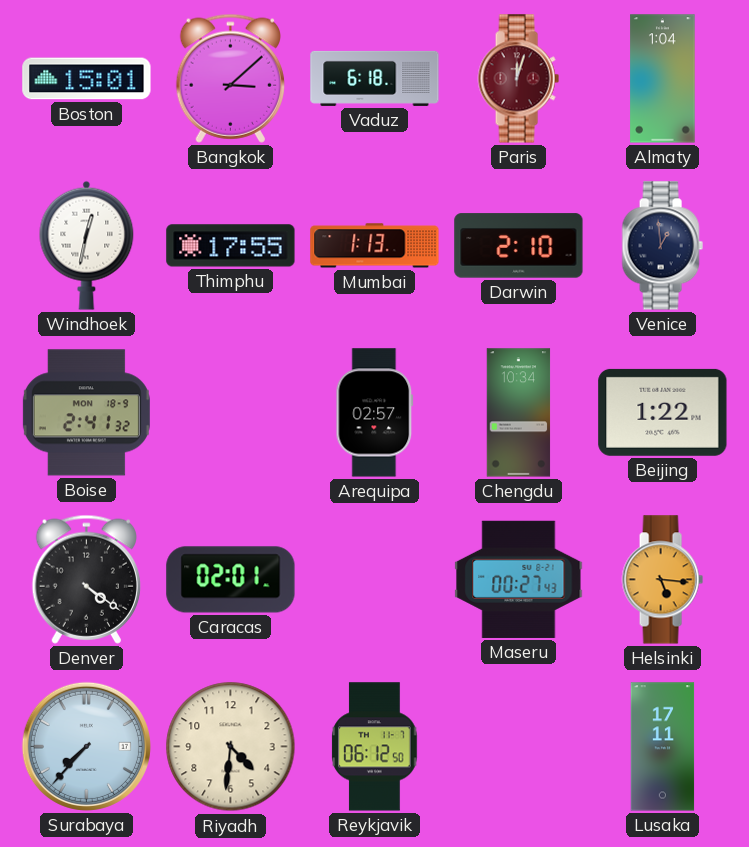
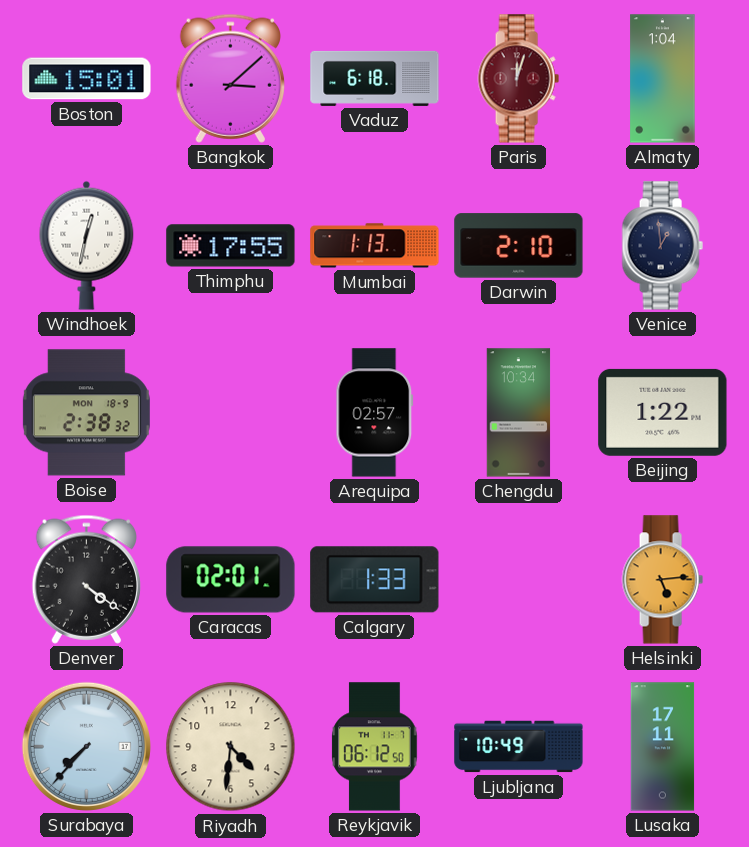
Boise: 2:41 -> 2:38 (86, 413)
Calgary: none -> 1:33 (375, 580)
Maseru: 00:27 -> none (519, 579)
Helsinki: 5:16 -> 5:14 (662, 580)
Ljubljana: none -> 10:49 (519, 747)
